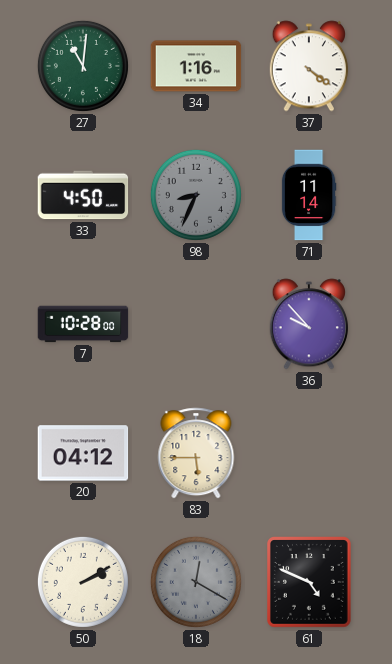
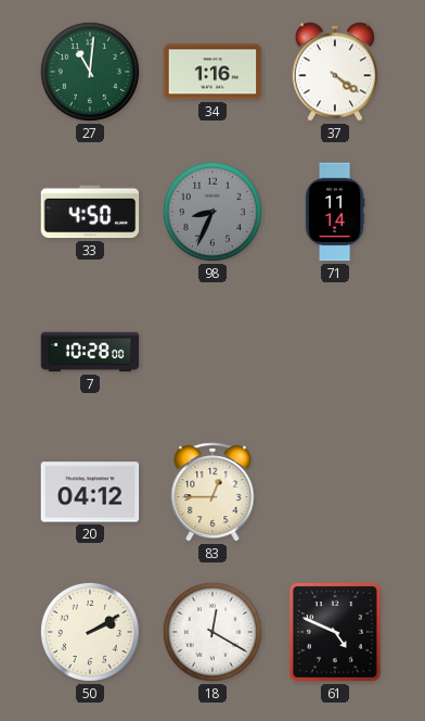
36: 9:53 -> none (308, 324)
83: 5:45 -> 12:45 (212, 492)
18 dial: grey -> white (212, 632)
